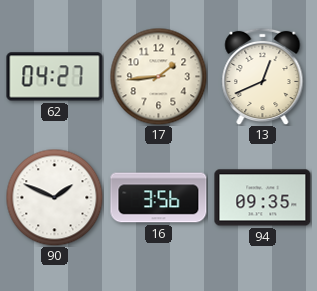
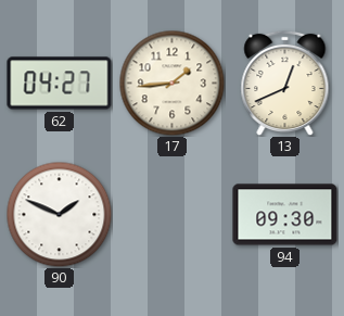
16: 3:56 -> none (159, 198)
94: 09:35 -> 09:30 (285, 215)
